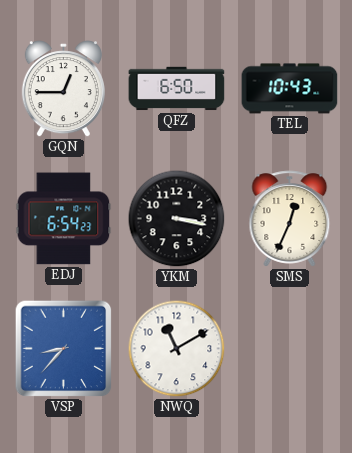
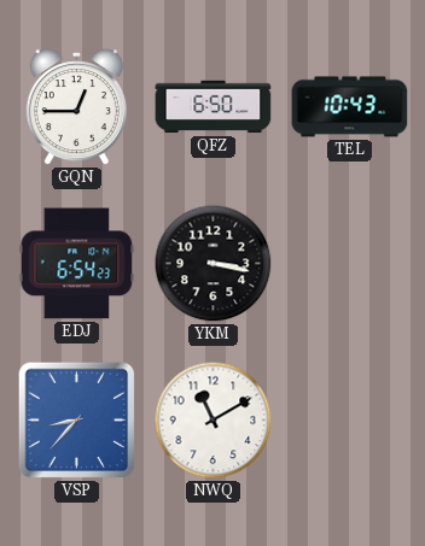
SMS: 12:34 -> none (290, 219)
